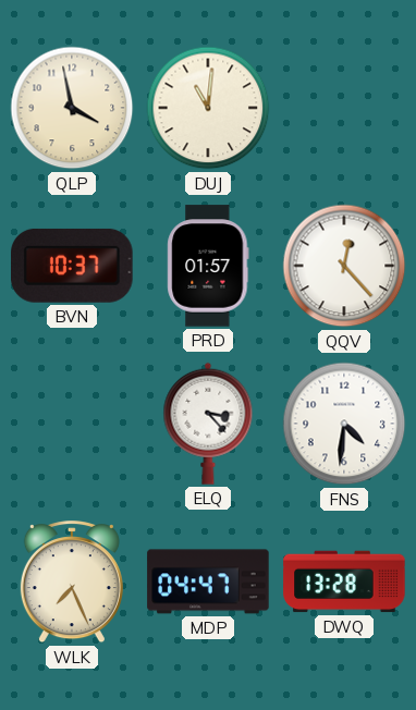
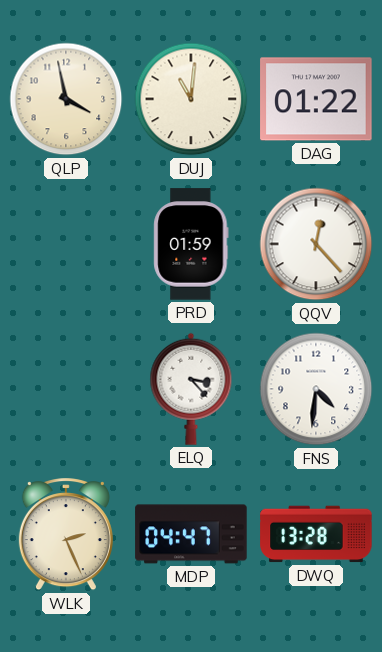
DAG: none -> 01:22 (316, 99)
BVN: 10:37 -> none (73, 266)
PRD: 01:57 -> 01:59 (191, 244)
WLK: 7:26 -> 2:26 (66, 535)
